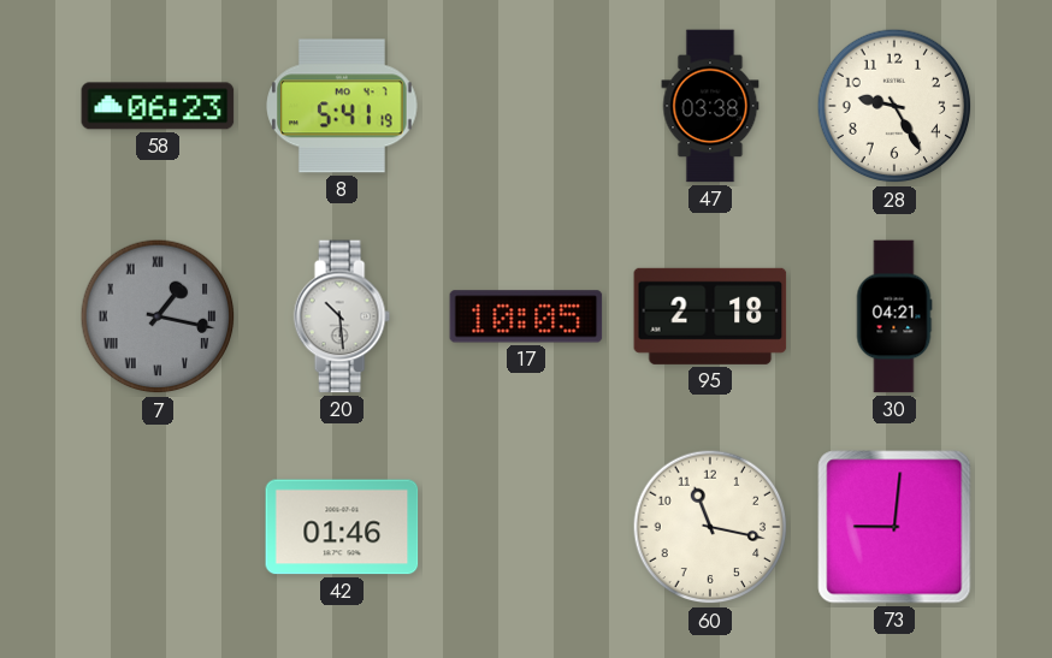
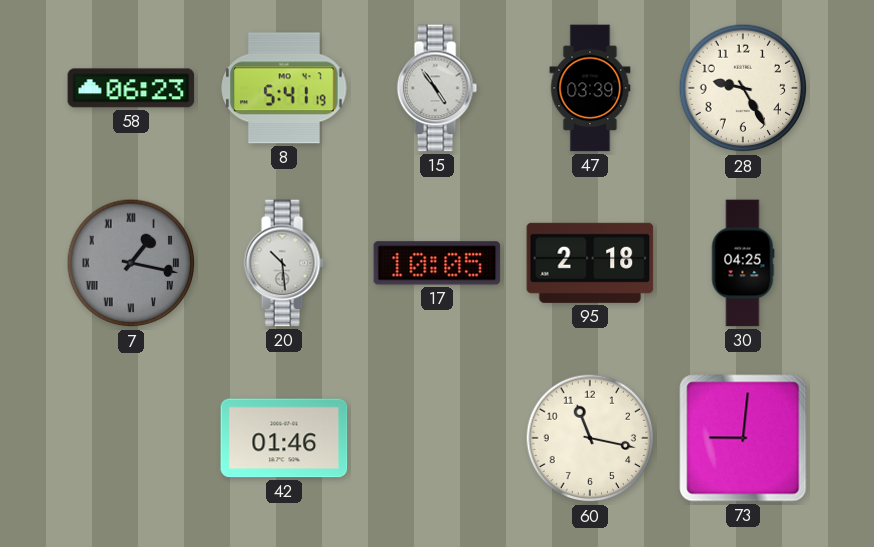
15: none -> 4:54 (437, 88)
47: 03:38 -> 03:39 (590, 88)
30: 04:21 -> 04:25 (743, 263)
